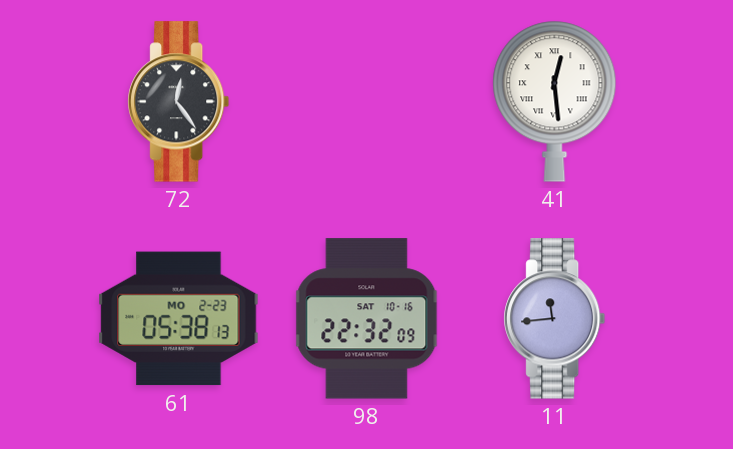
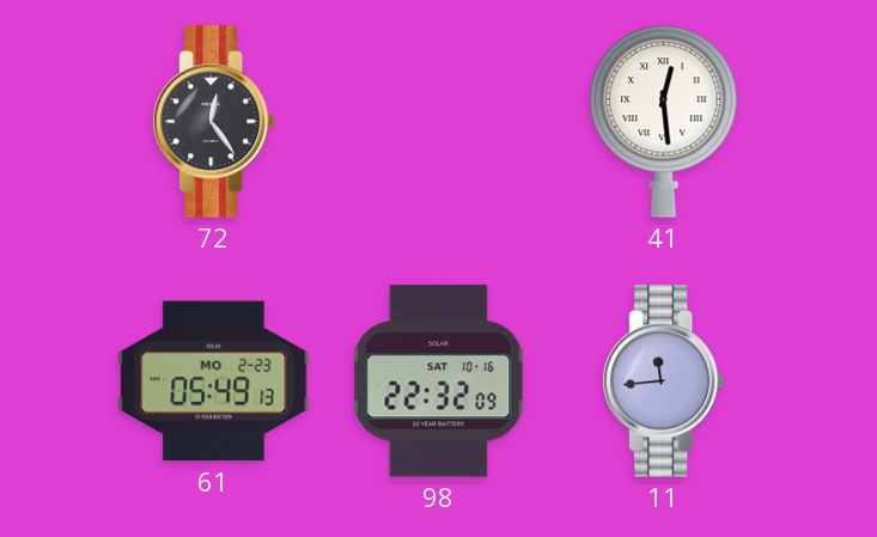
61: 05:38 -> 05:49 (214, 382)
